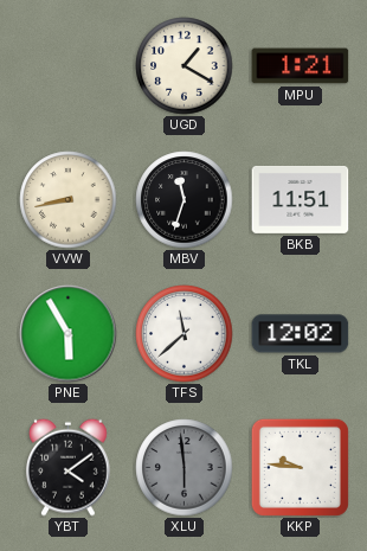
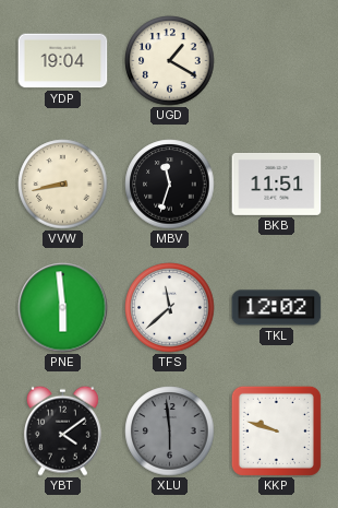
YDP: none -> 19:04 (63, 61)
MPU: 1:21 -> none (301, 66)
PNE: 5:55 -> 5:59 (63, 308)
KKP: 9:46 -> 9:48 (276, 430)
